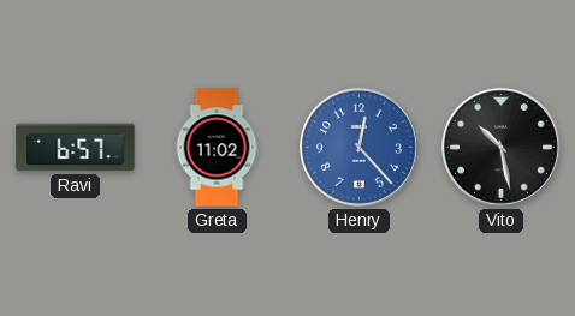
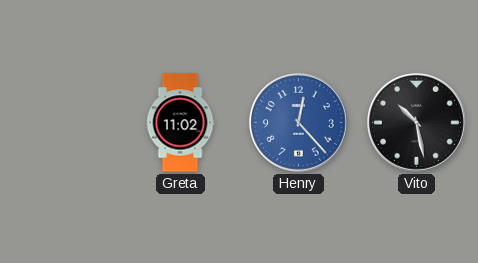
Ravi: 6:57 -> none (76, 148)
